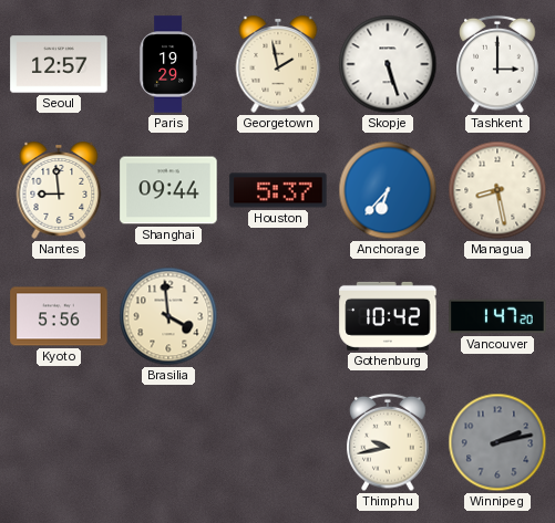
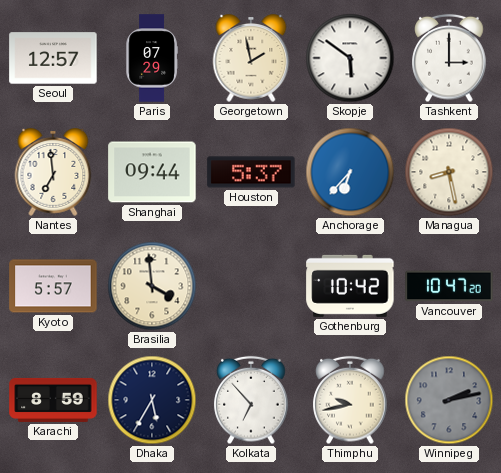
Paris: 19:29 -> 07:29 (152, 58)
Skopje: 5:27 -> 5:51 (350, 58)
Nantes: 8:59 -> 6:59 (53, 172)
Kyoto: 5:56 -> 5:57 (53, 286)
Vancouver: 1:47 -> 10:47 (449, 286)
Karachi: none -> 8:59 (53, 400)
Dhaka: none -> 5:35 (152, 400)
Kolkata: none -> 6:53 (251, 400)
